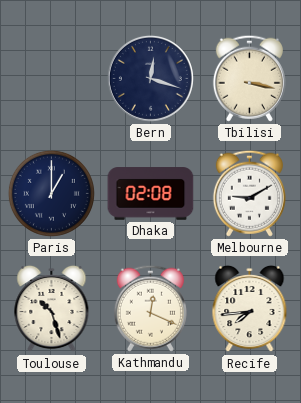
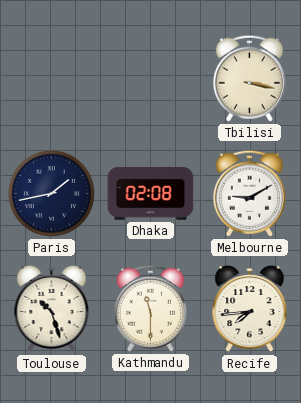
Bern: 12:18 -> none (150, 78)
Paris: 1:00 -> 1:43 (51, 193)
Kathmandu: 12:19 -> 11:30 (150, 308)
